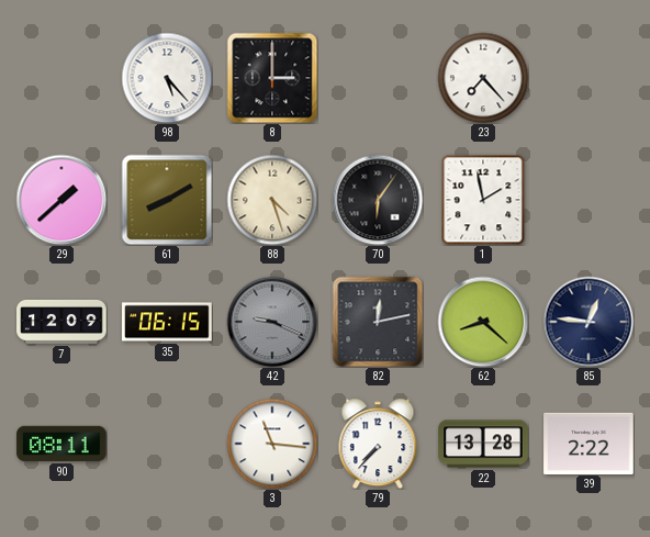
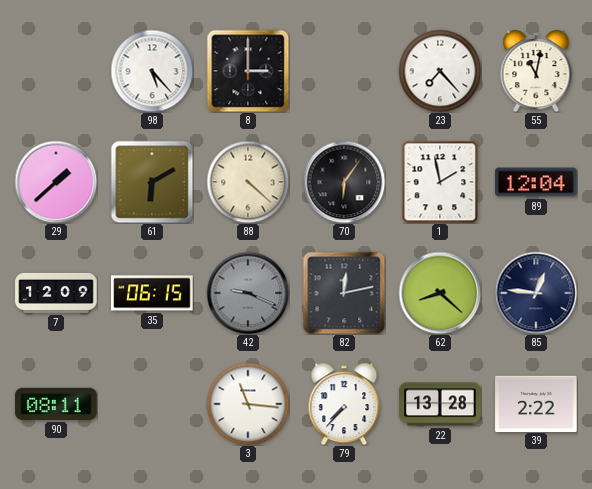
55: none -> 11:02 (536, 71)
61: 8:10 -> 6:10 (152, 182)
88: 4:27 -> 4:22 (248, 182)
89: none -> 12:04 (536, 182)
